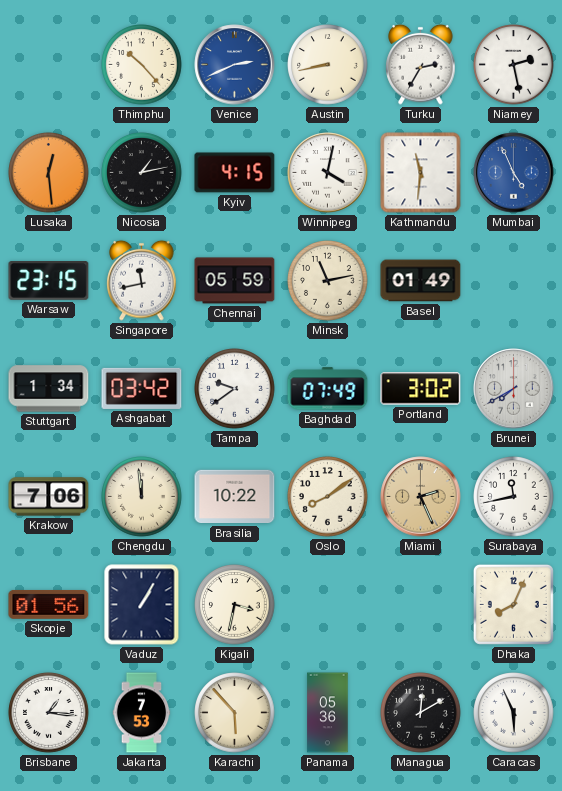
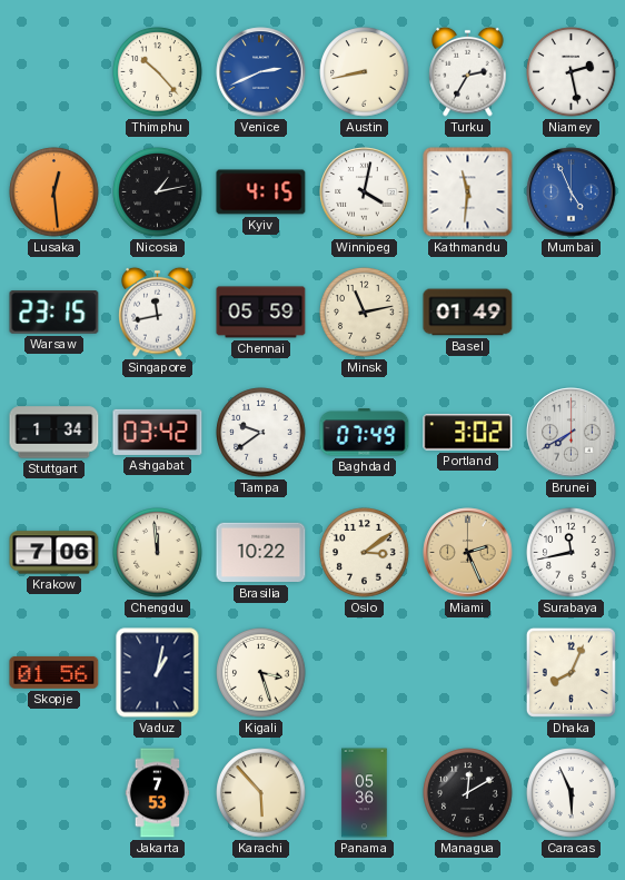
Oslo: 8:09 -> 3:09 (365, 553)
Vaduz: 1:05 -> 1:02 (158, 673)
Kigali: 3:32 -> 3:27 (261, 673)
Brisbane: 1:16 -> none (49, 713)
